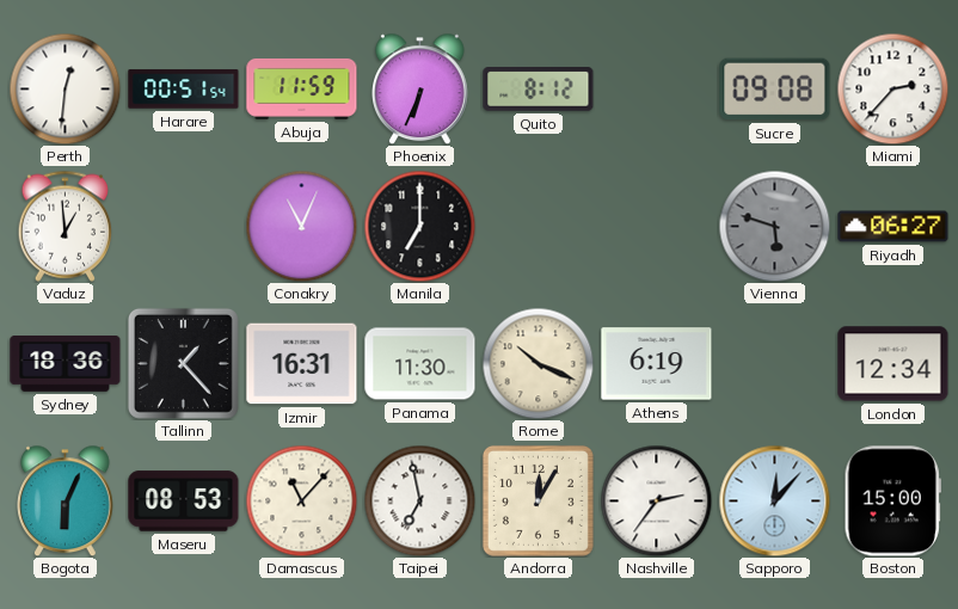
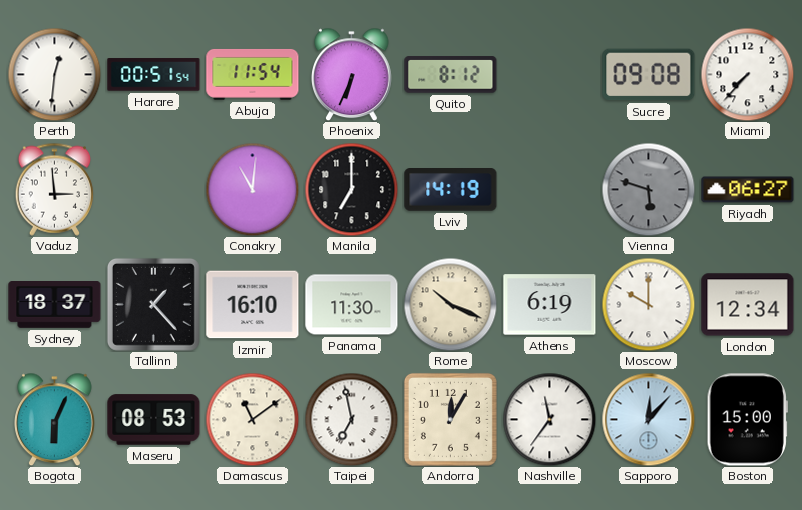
Abuja: 11:59 -> 11:54 (253, 74)
Miami: 2:37 -> 7:37 (747, 74)
Vaduz: 12:59 -> 2:59 (54, 189)
Conakry: 11:04 -> 11:01 (252, 189)
Lviv: none -> 14:19 (451, 190)
Sydney: 18:36 -> 18:37 (55, 305)
Izmir: 16:31 -> 16:10 (253, 305)
Moscow: none -> 10:00 (648, 304)
Damascus: 11:07 -> 11:09 (252, 419)
Nashville: 2:36 -> 11:36 (549, 419)
